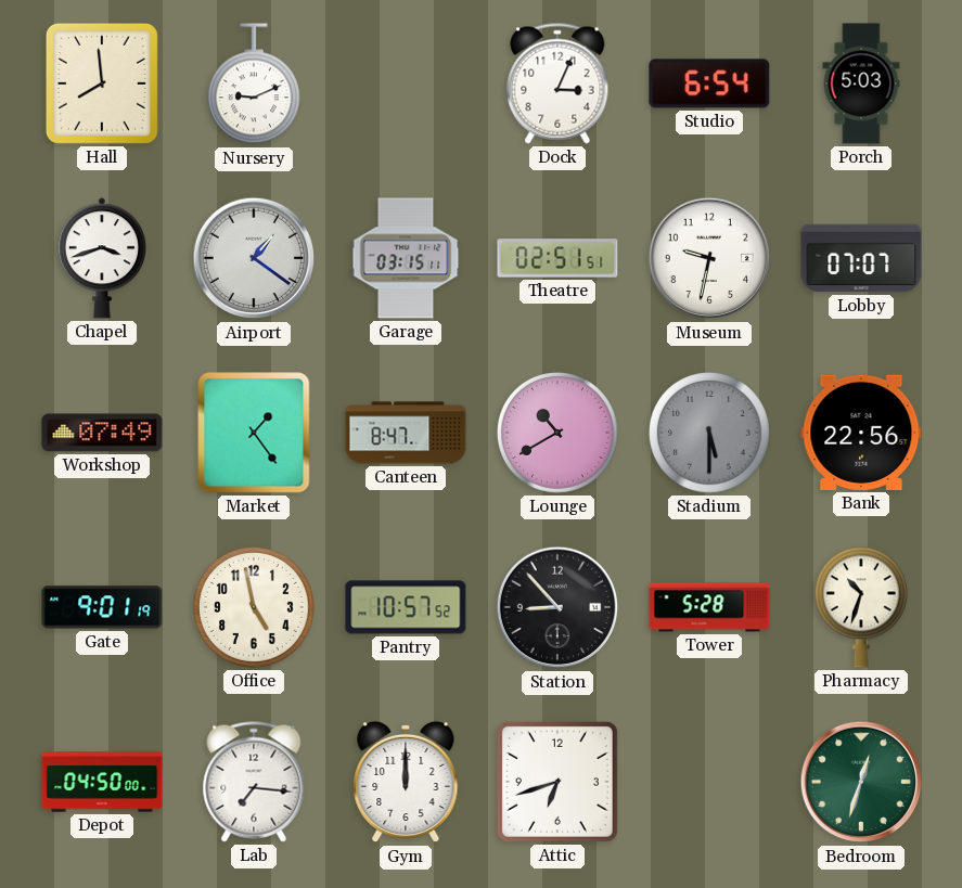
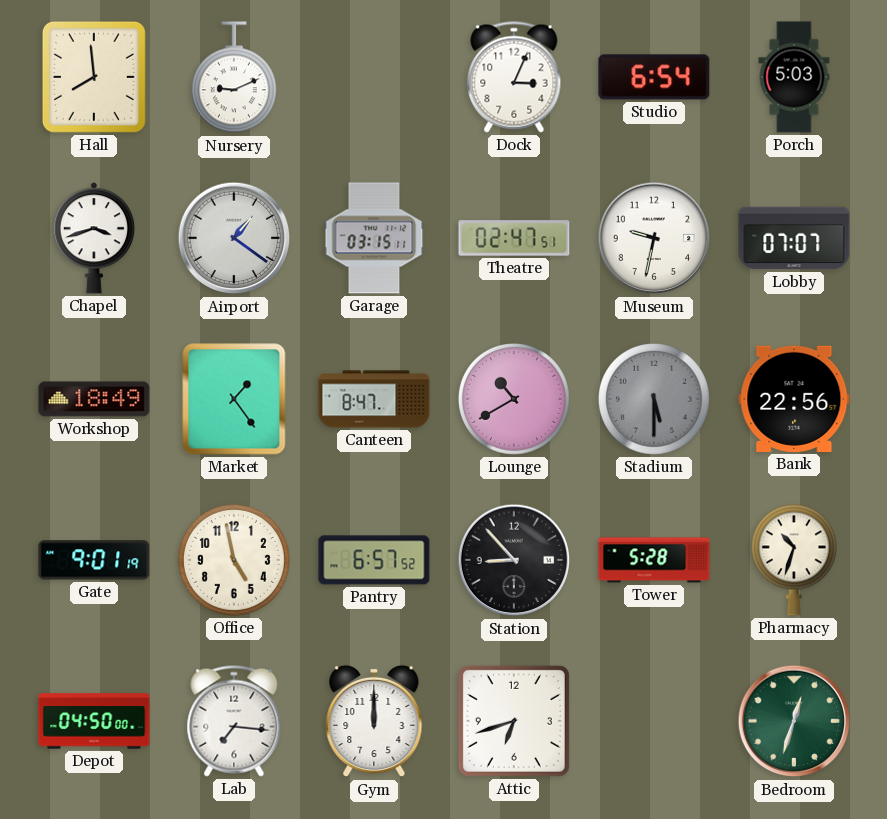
Theatre: 02:51 -> 02:47 (514, 238)
Workshop: 07:49 -> 18:49 (94, 399)
Pantry: 10:57 -> 6:57 (374, 560)
